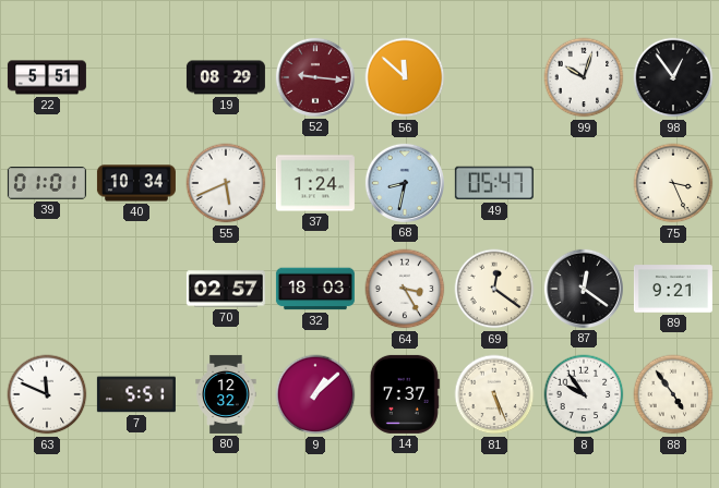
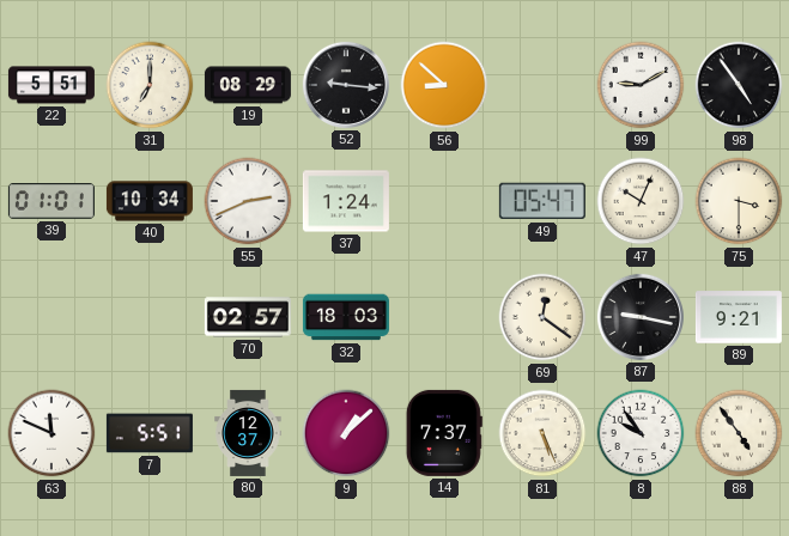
31: none -> 7:00 (150, 85)
52 dial: burgundy -> black (346, 85)
56: 11:52 -> 8:52 (444, 85)
99: 10:03 -> 9:10 (641, 85)
98: 12:54 -> 4:54 (739, 85)
55: 5:41 -> 2:41 (248, 201)
68: 8:32 -> none (405, 183)
47: none -> 10:04 (641, 201)
75: 3:26 -> 3:30 (739, 201)
64: 3:25 -> none (405, 289)
87: 12:21 -> 9:17 (641, 317)
80: 12:32 -> 12:37 (248, 433)
